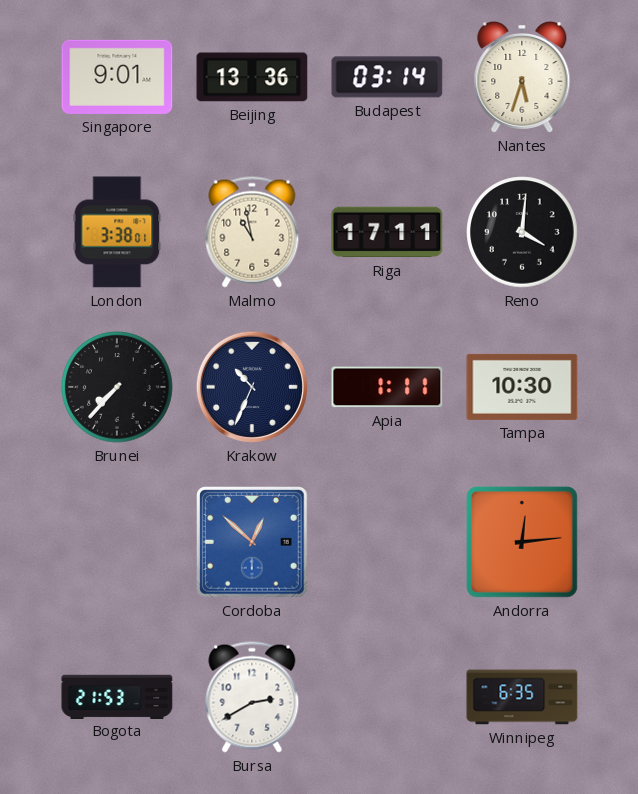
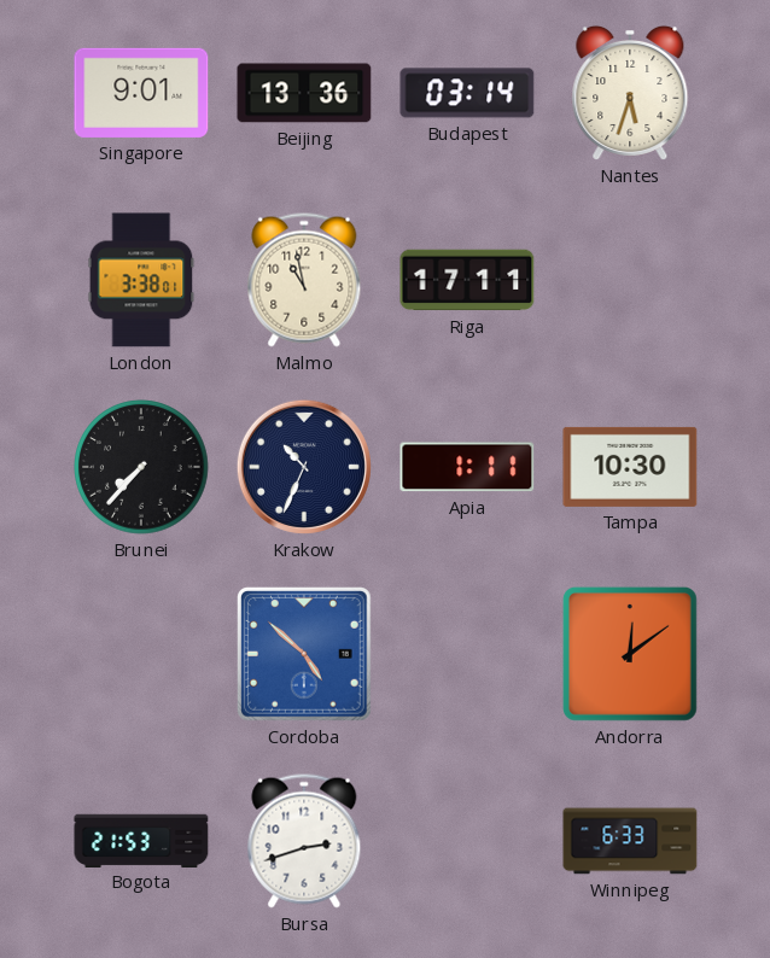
Reno: 4:01 -> none (522, 232)
Cordoba: 12:52 -> 4:52 (305, 655)
Andorra: 12:14 -> 12:09 (630, 654)
Bursa: 2:40 -> 2:42 (304, 841)
Winnipeg: 6:35 -> 6:33 (630, 841)
